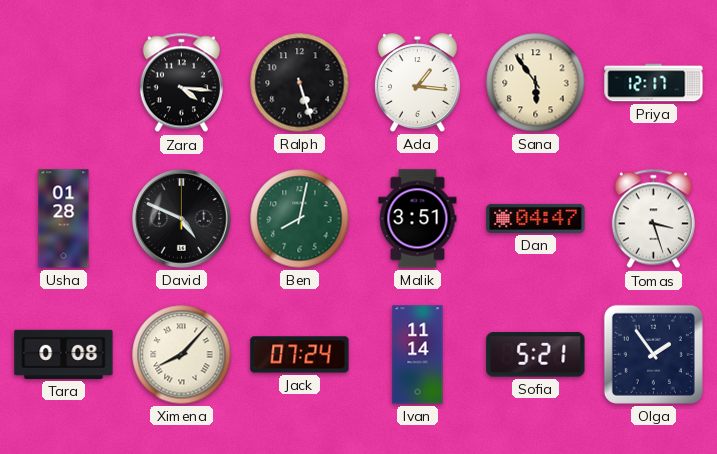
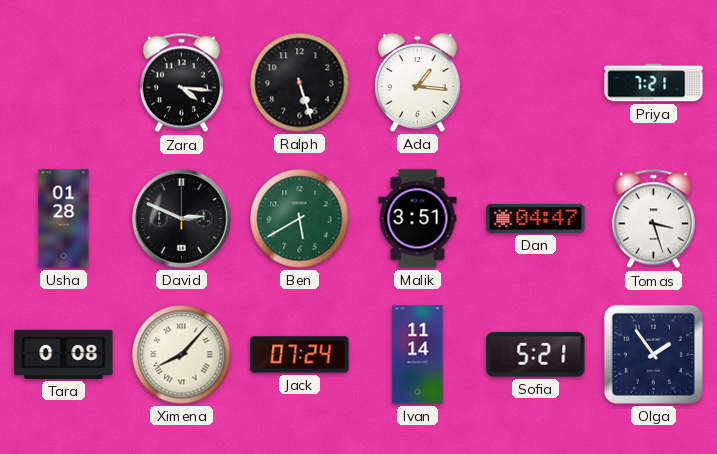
Sana: 5:54 -> none (536, 83)
Priya: 12:17 -> 7:21 (654, 83)
David: 4:49 -> 2:49 (182, 219)
Ben: 8:02 -> 5:40 (300, 219)
